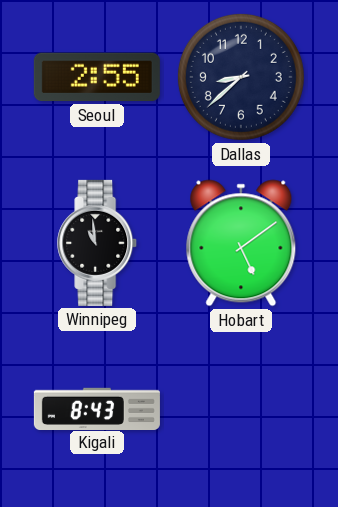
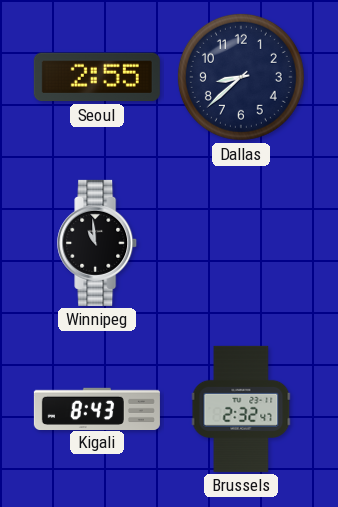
Hobart: 5:09 -> none (241, 243)
Brussels: none -> 2:32 (241, 409)
